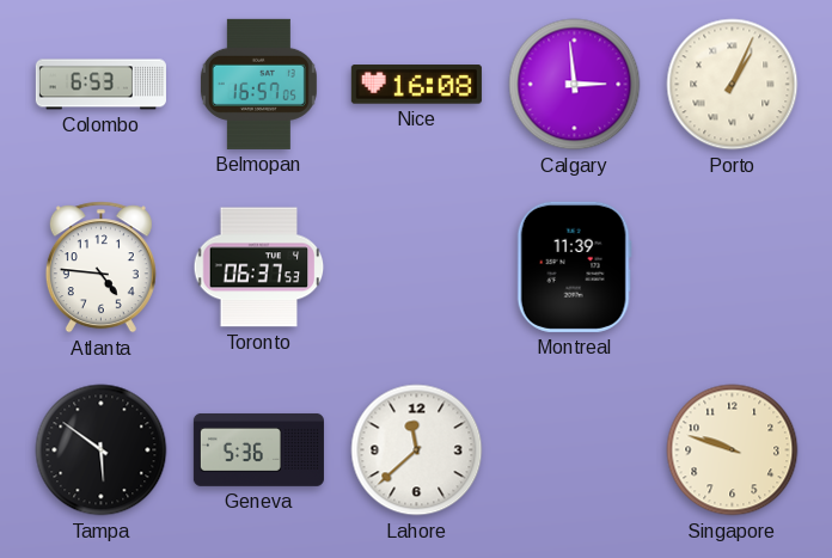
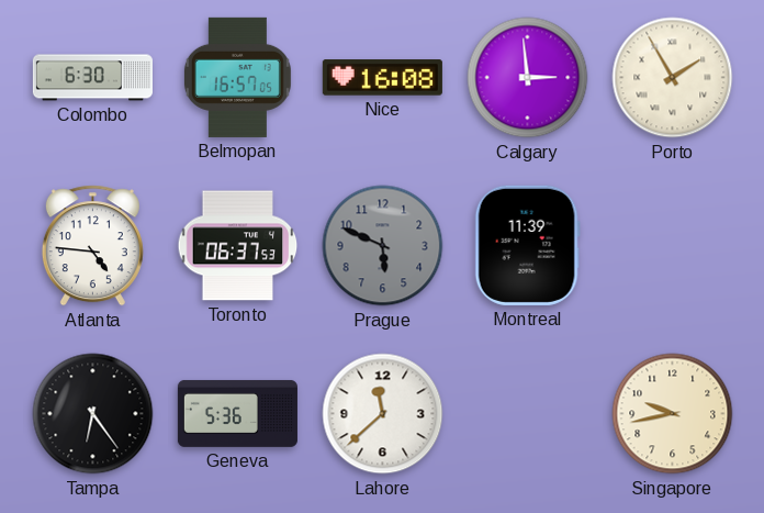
Colombo: 6:53 -> 6:30 (92, 78)
Porto: 1:04 -> 1:55 (673, 78)
Prague: none -> 5:49 (383, 246)
Tampa: 5:51 -> 6:24 (93, 414)
Singapore: 9:48 -> 9:43 (673, 414)
